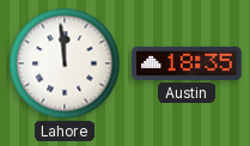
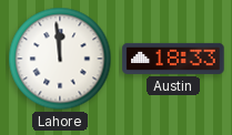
Austin: 18:35 -> 18:33 (173, 59)
